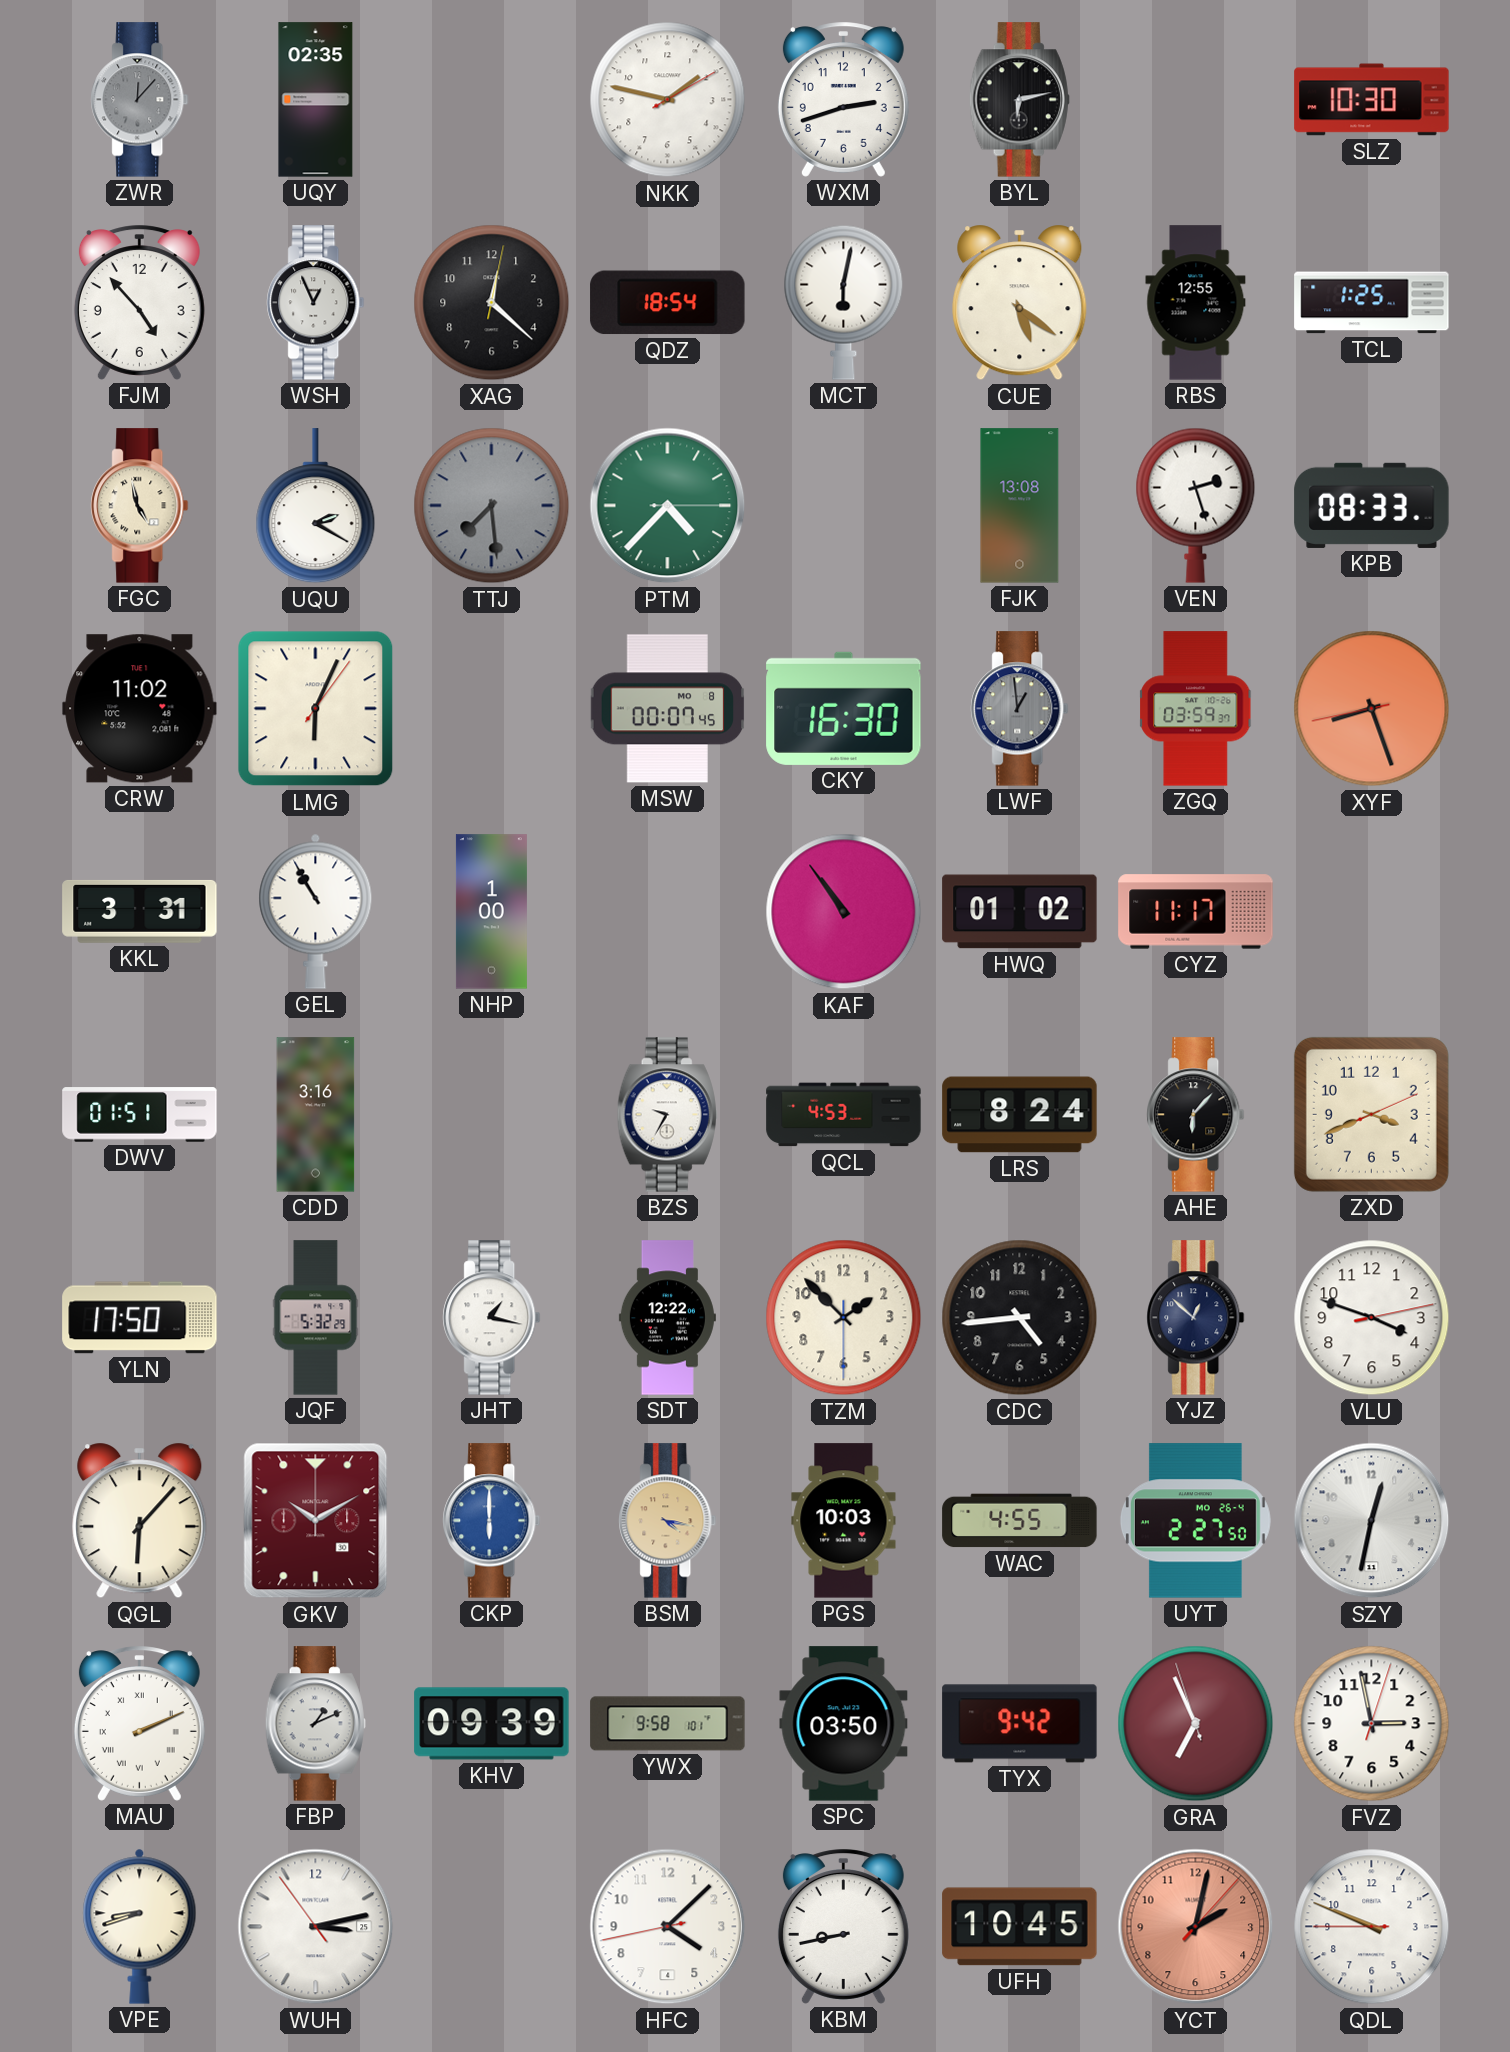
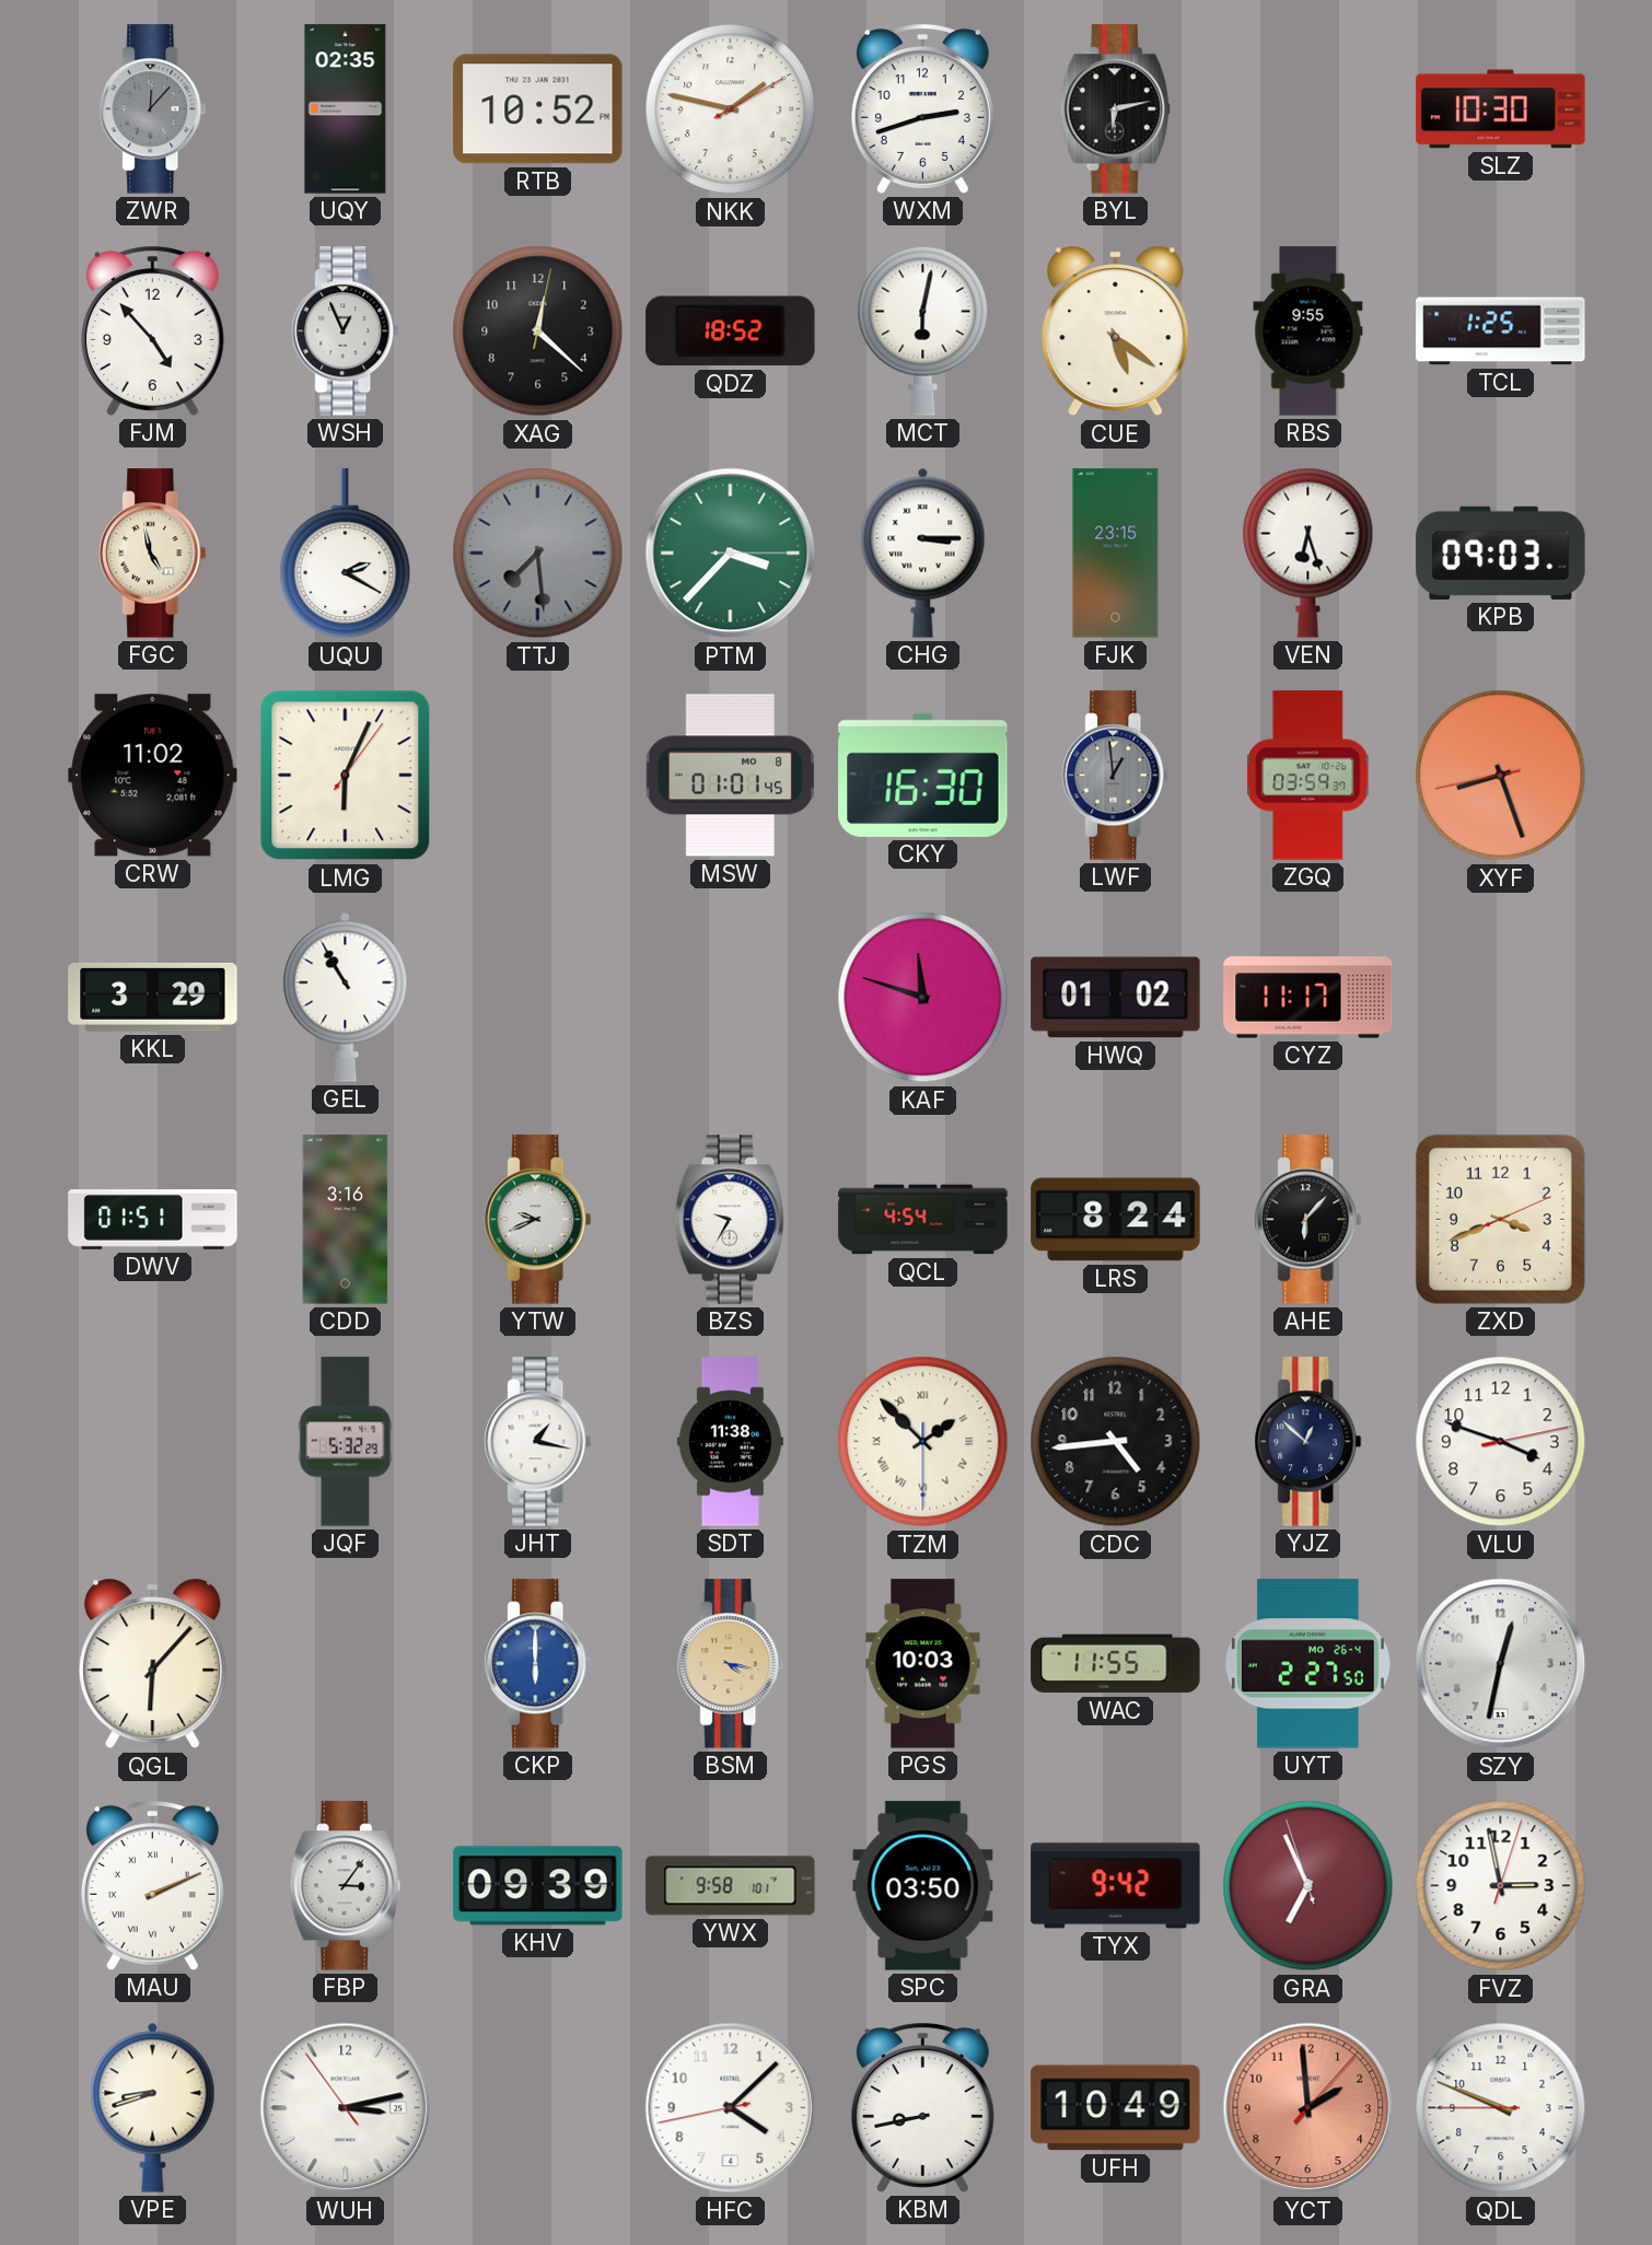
RTB: none -> 10:52 (538, 109)
QDZ: 18:54 -> 18:52 (731, 331)
RBS: 12:55 -> 9:55 (1308, 331)
PTM: 4:37 -> 3:37 (731, 554)
CHG: none -> 3:15 (923, 552)
FJK: 13:08 -> 23:15 (1116, 554)
VEN: 2:27 -> 6:27 (1308, 552)
KPB: 08:33 -> 09:03 (1501, 552)
MSW: 00:07 -> 01:01 (731, 776)
KKL: 3:31 -> 3:29 (153, 997)
NHP: 1:00 -> none (491, 912)
KAF: 10:54 -> 11:48 (923, 998)
YTW: none -> 9:41 (538, 1220)
QCL: 4:53 -> 4:54 (923, 1220)
YLN: 17:50 -> none (140, 1318)
SDT: 12:22 -> 11:38 (730, 1442)
TZM numerals: Arabic -> Roman (923, 1442)
GKV: 10:10 -> none (316, 1521)
WAC: 4:55 -> 11:55 (1116, 1664)
FBP: 1:11 -> 3:06 (345, 1886)
UFH: 10:45 -> 10:49 (1116, 2108)
YCT: 2:02 -> 1:59 (1308, 2108)
